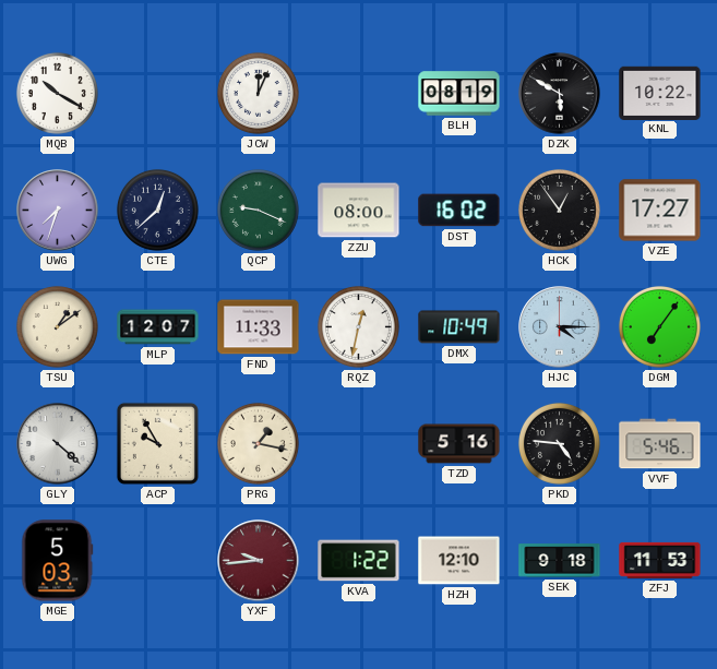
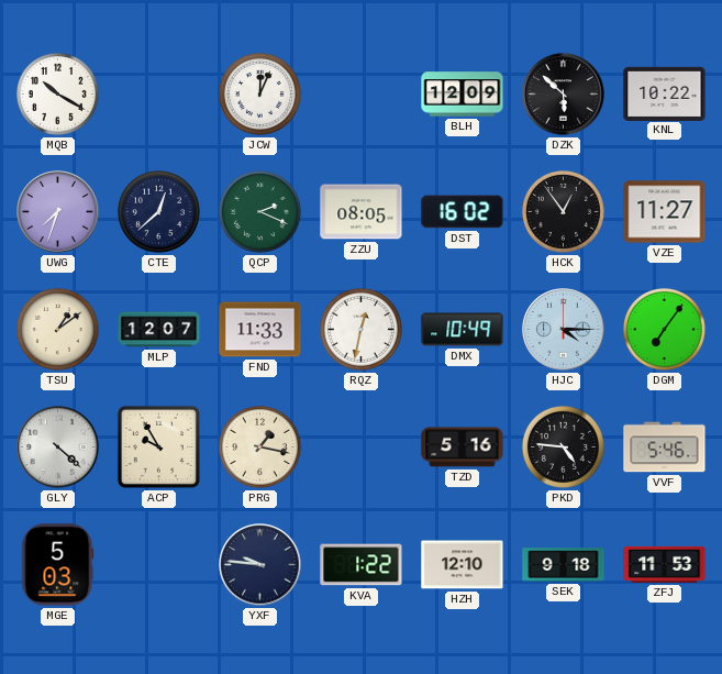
BLH: 08:19 -> 12:09 (463, 95)
DZK: 5:50 -> 5:52 (564, 95)
QCP: 9:19 -> 2:19 (259, 211)
ZZU: 08:00 -> 08:05 (362, 212)
VZE: 17:27 -> 11:27 (665, 212)
YXF: 9:44 -> 9:46 (260, 565)
YXF dial: burgundy -> navy (260, 565)
